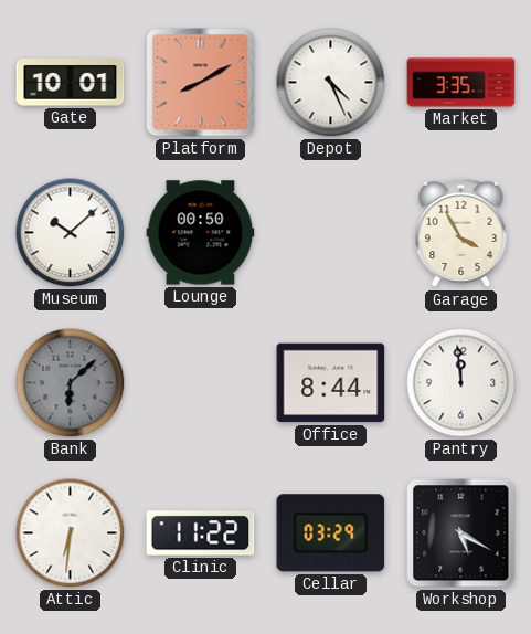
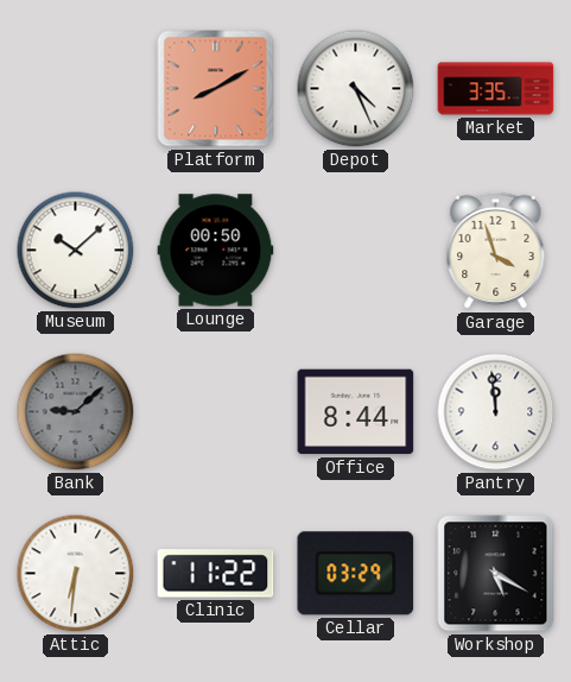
Gate: 10:01 -> none (71, 83)
Garage: 3:55 -> 3:57 (496, 251)
Bank: 6:08 -> 9:08 (76, 412)
